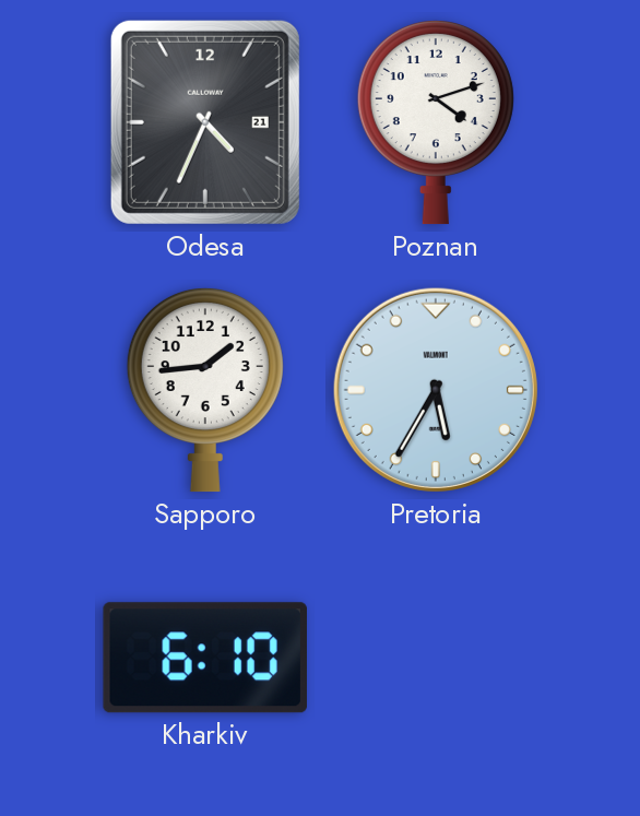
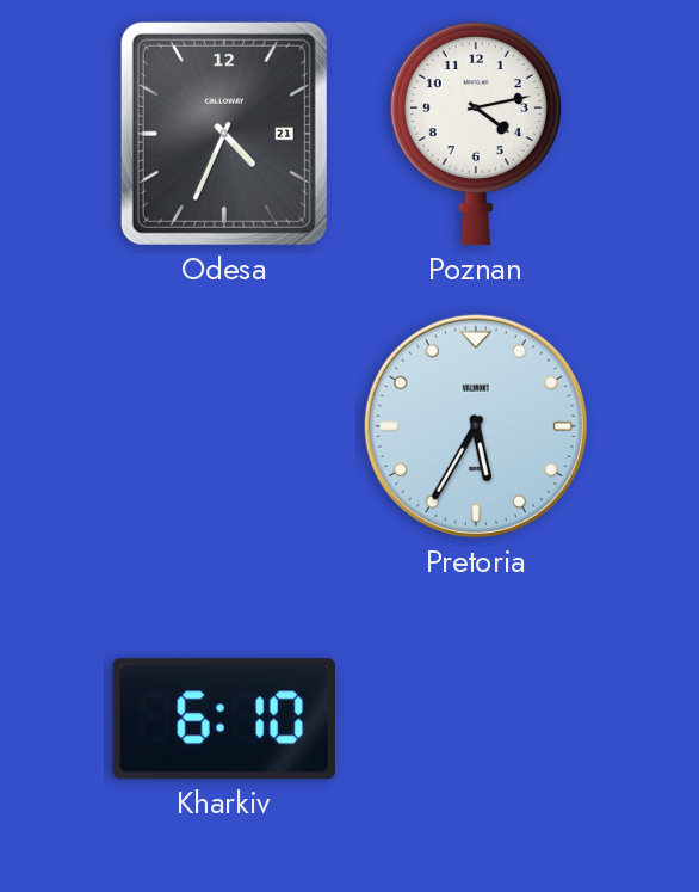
Poznan: 4:12 -> 4:13 (476, 134)
Sapporo: 1:44 -> none (205, 390)
